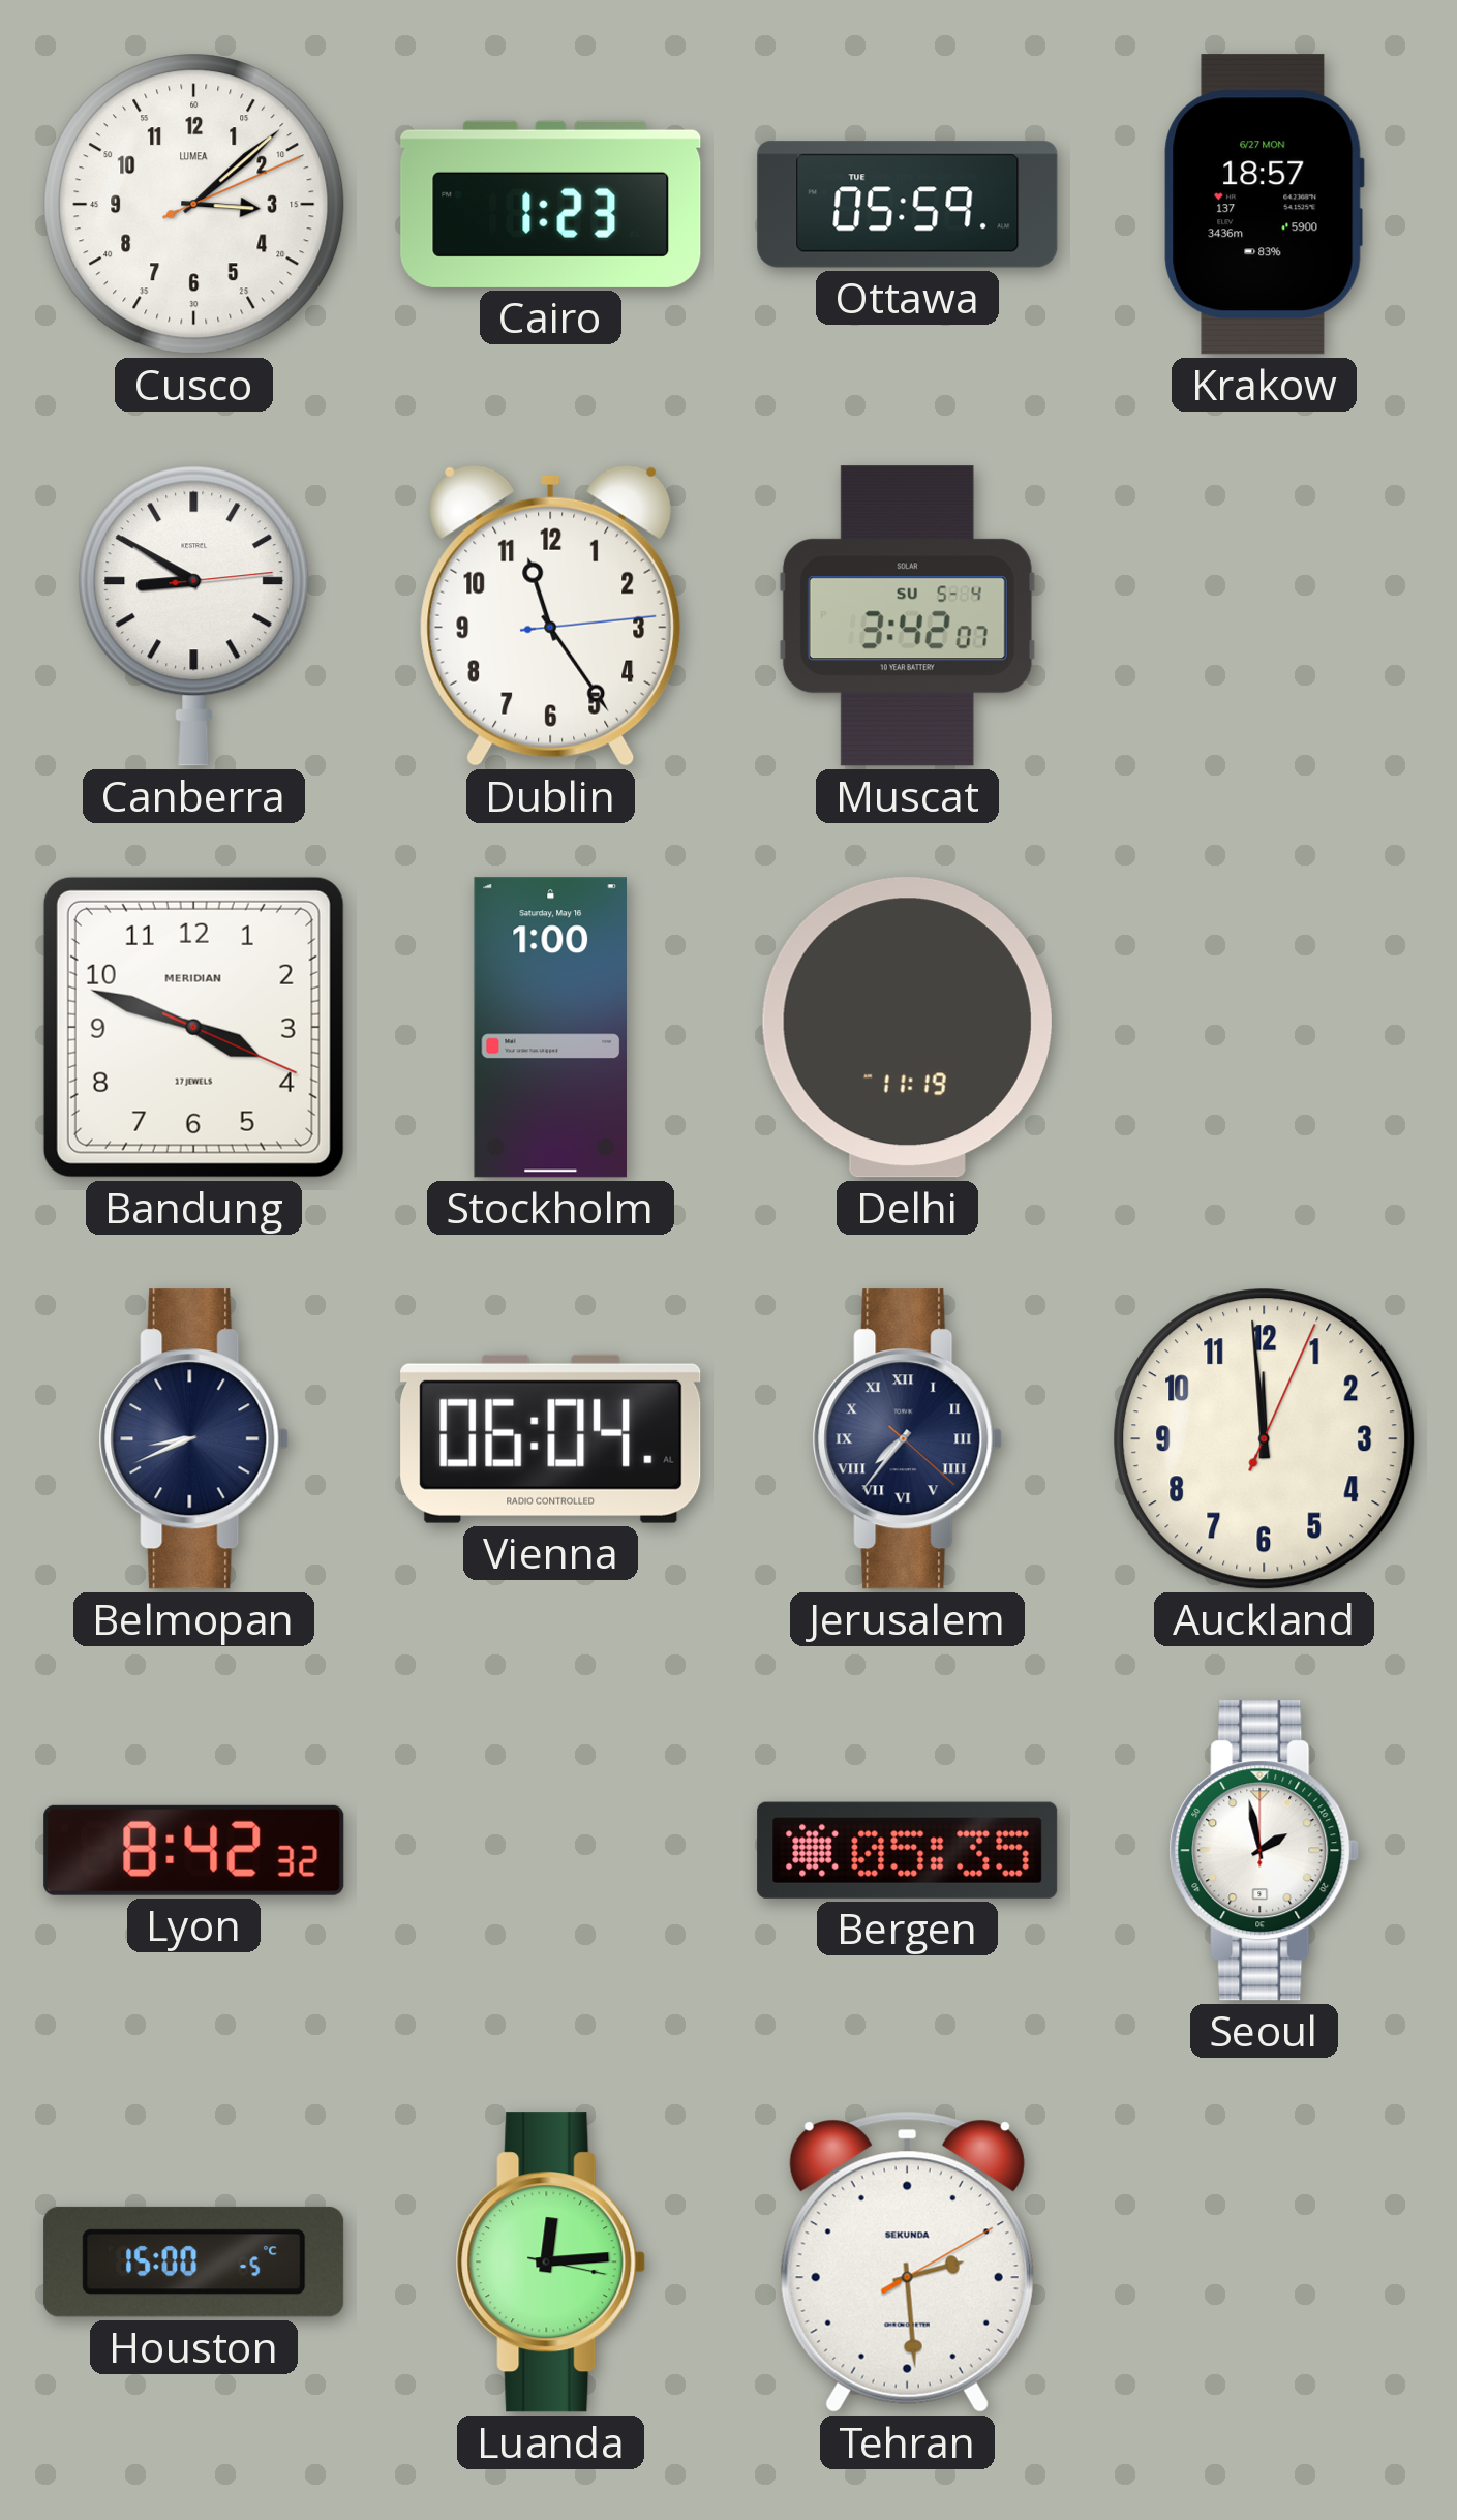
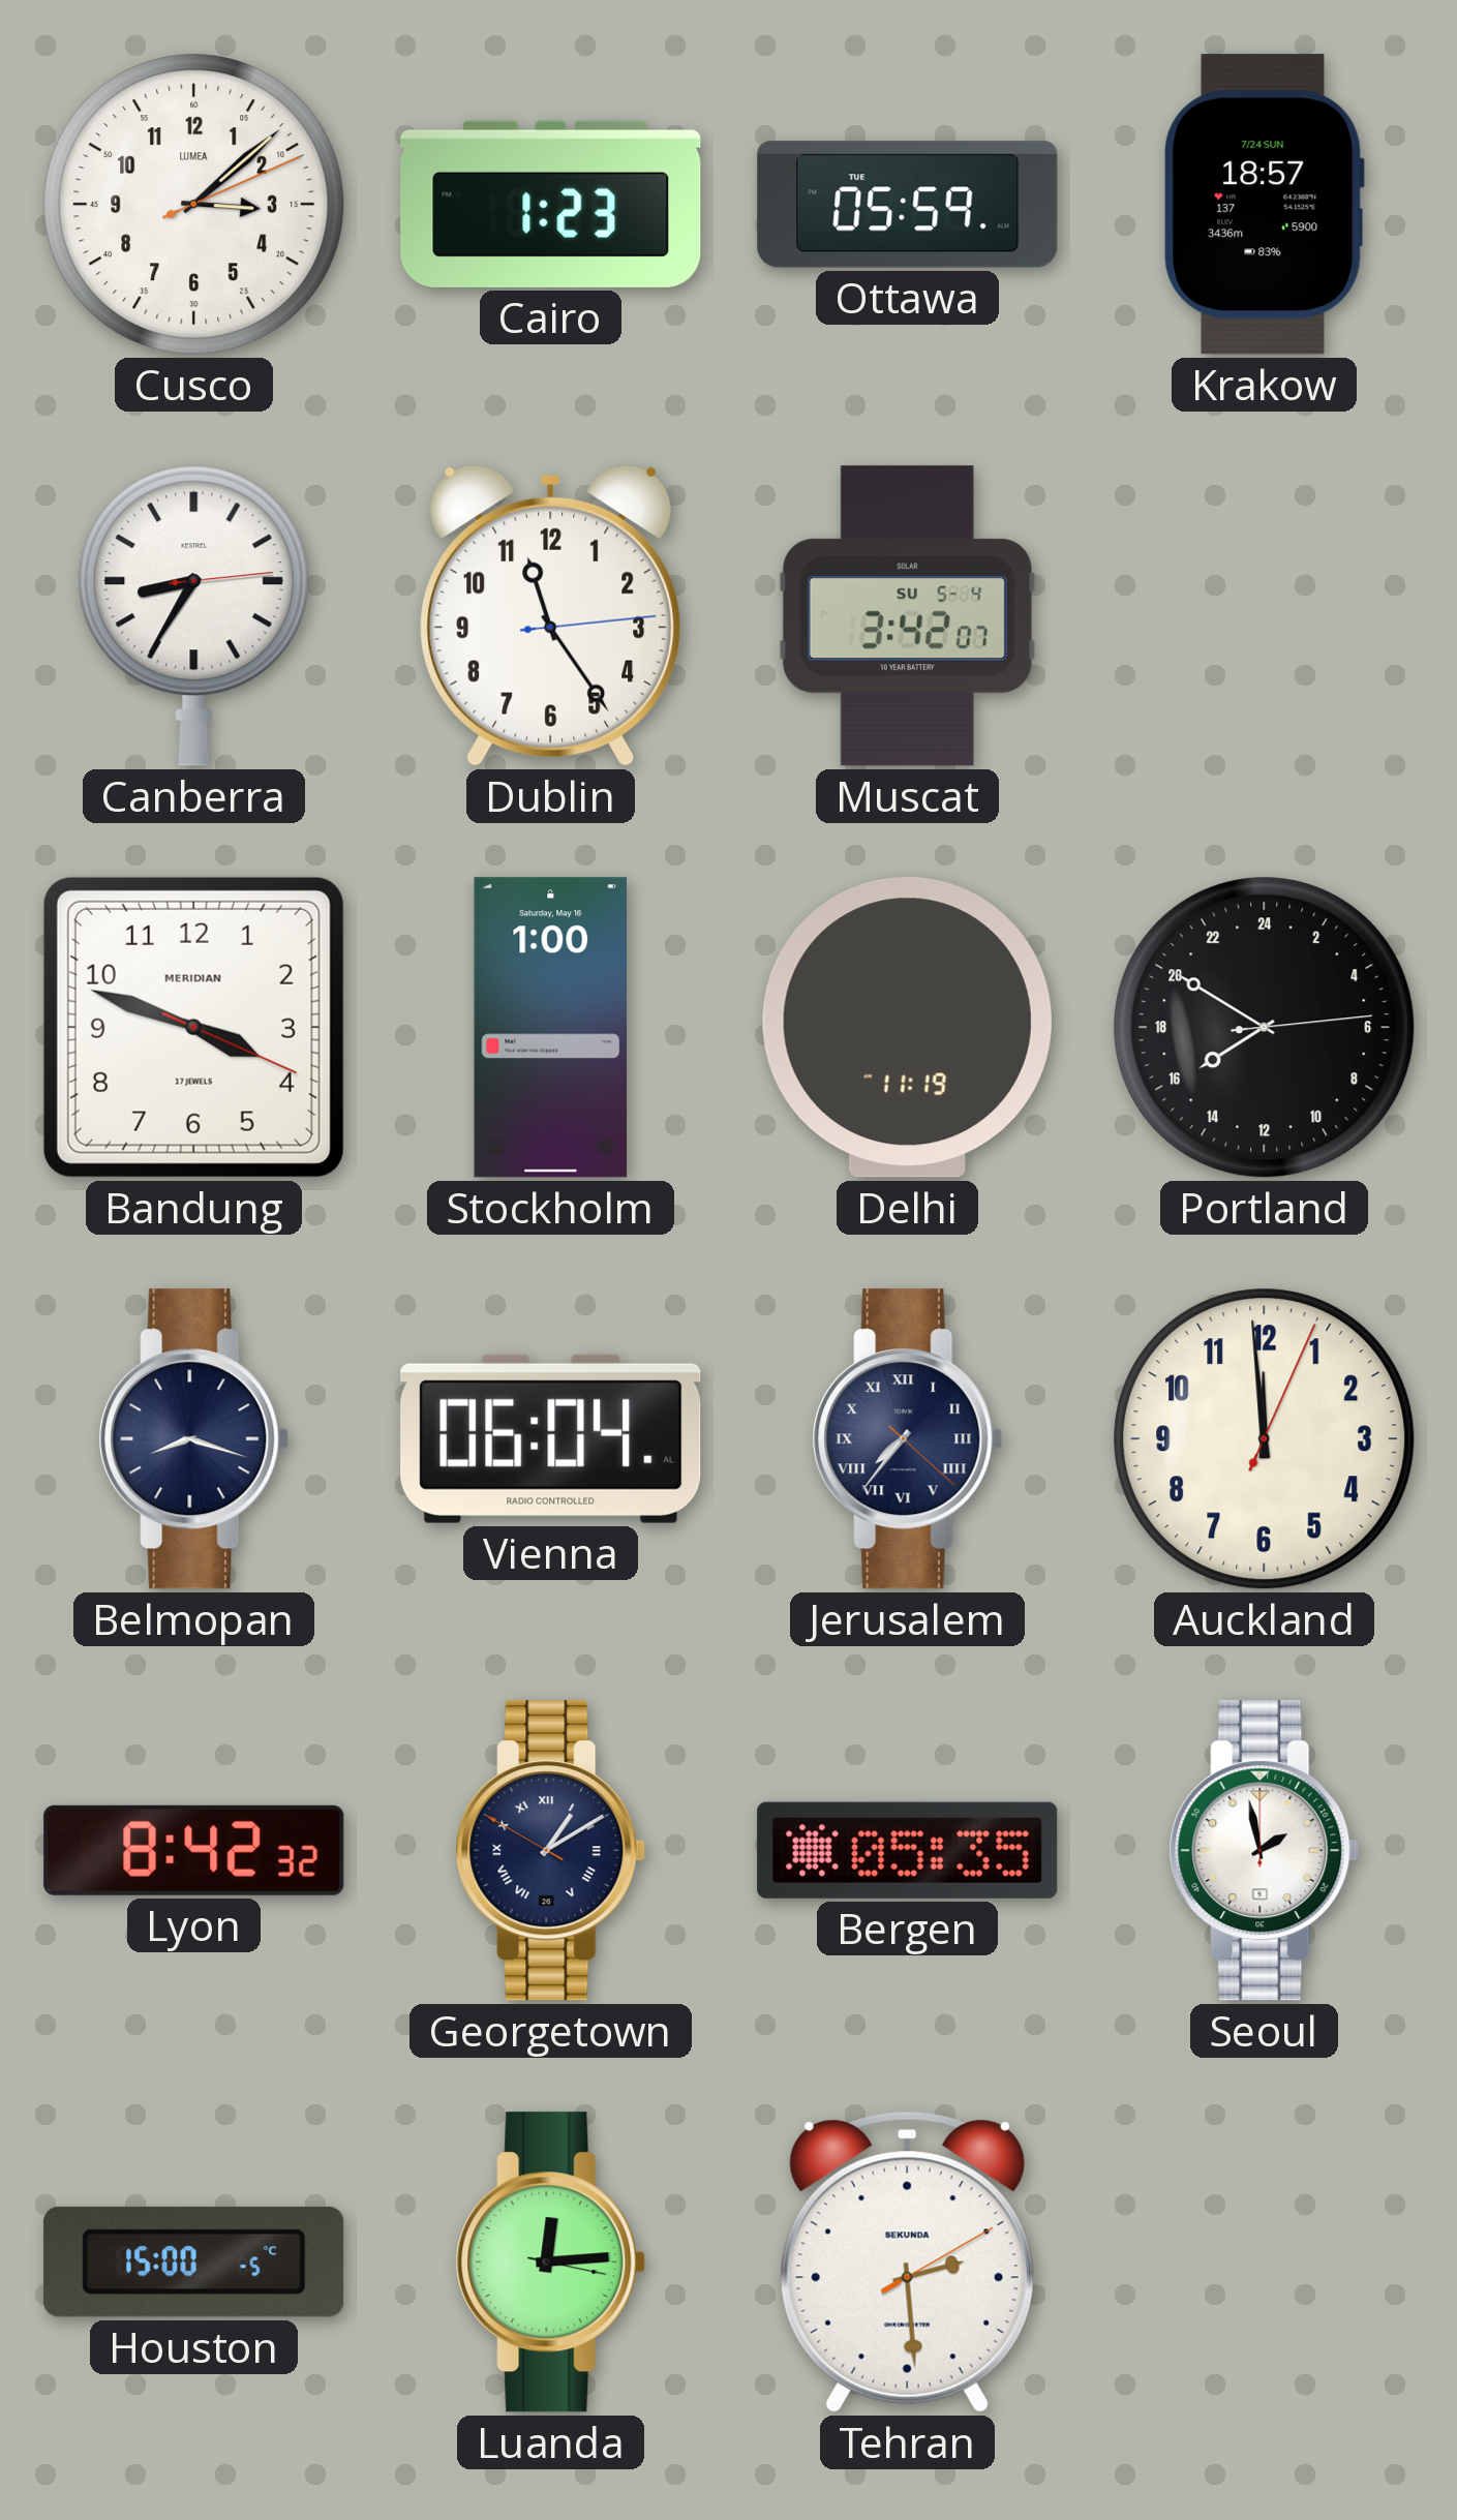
Krakow date: 6/27 MON -> 7/24 SUN (1264, 205)
Canberra: 8:50 -> 8:35 (194, 616)
Portland: none -> 15:50 (1265, 1028)
Belmopan: 8:41 -> 8:18 (194, 1439)
Georgetown: none -> 1:09 (551, 1851)
